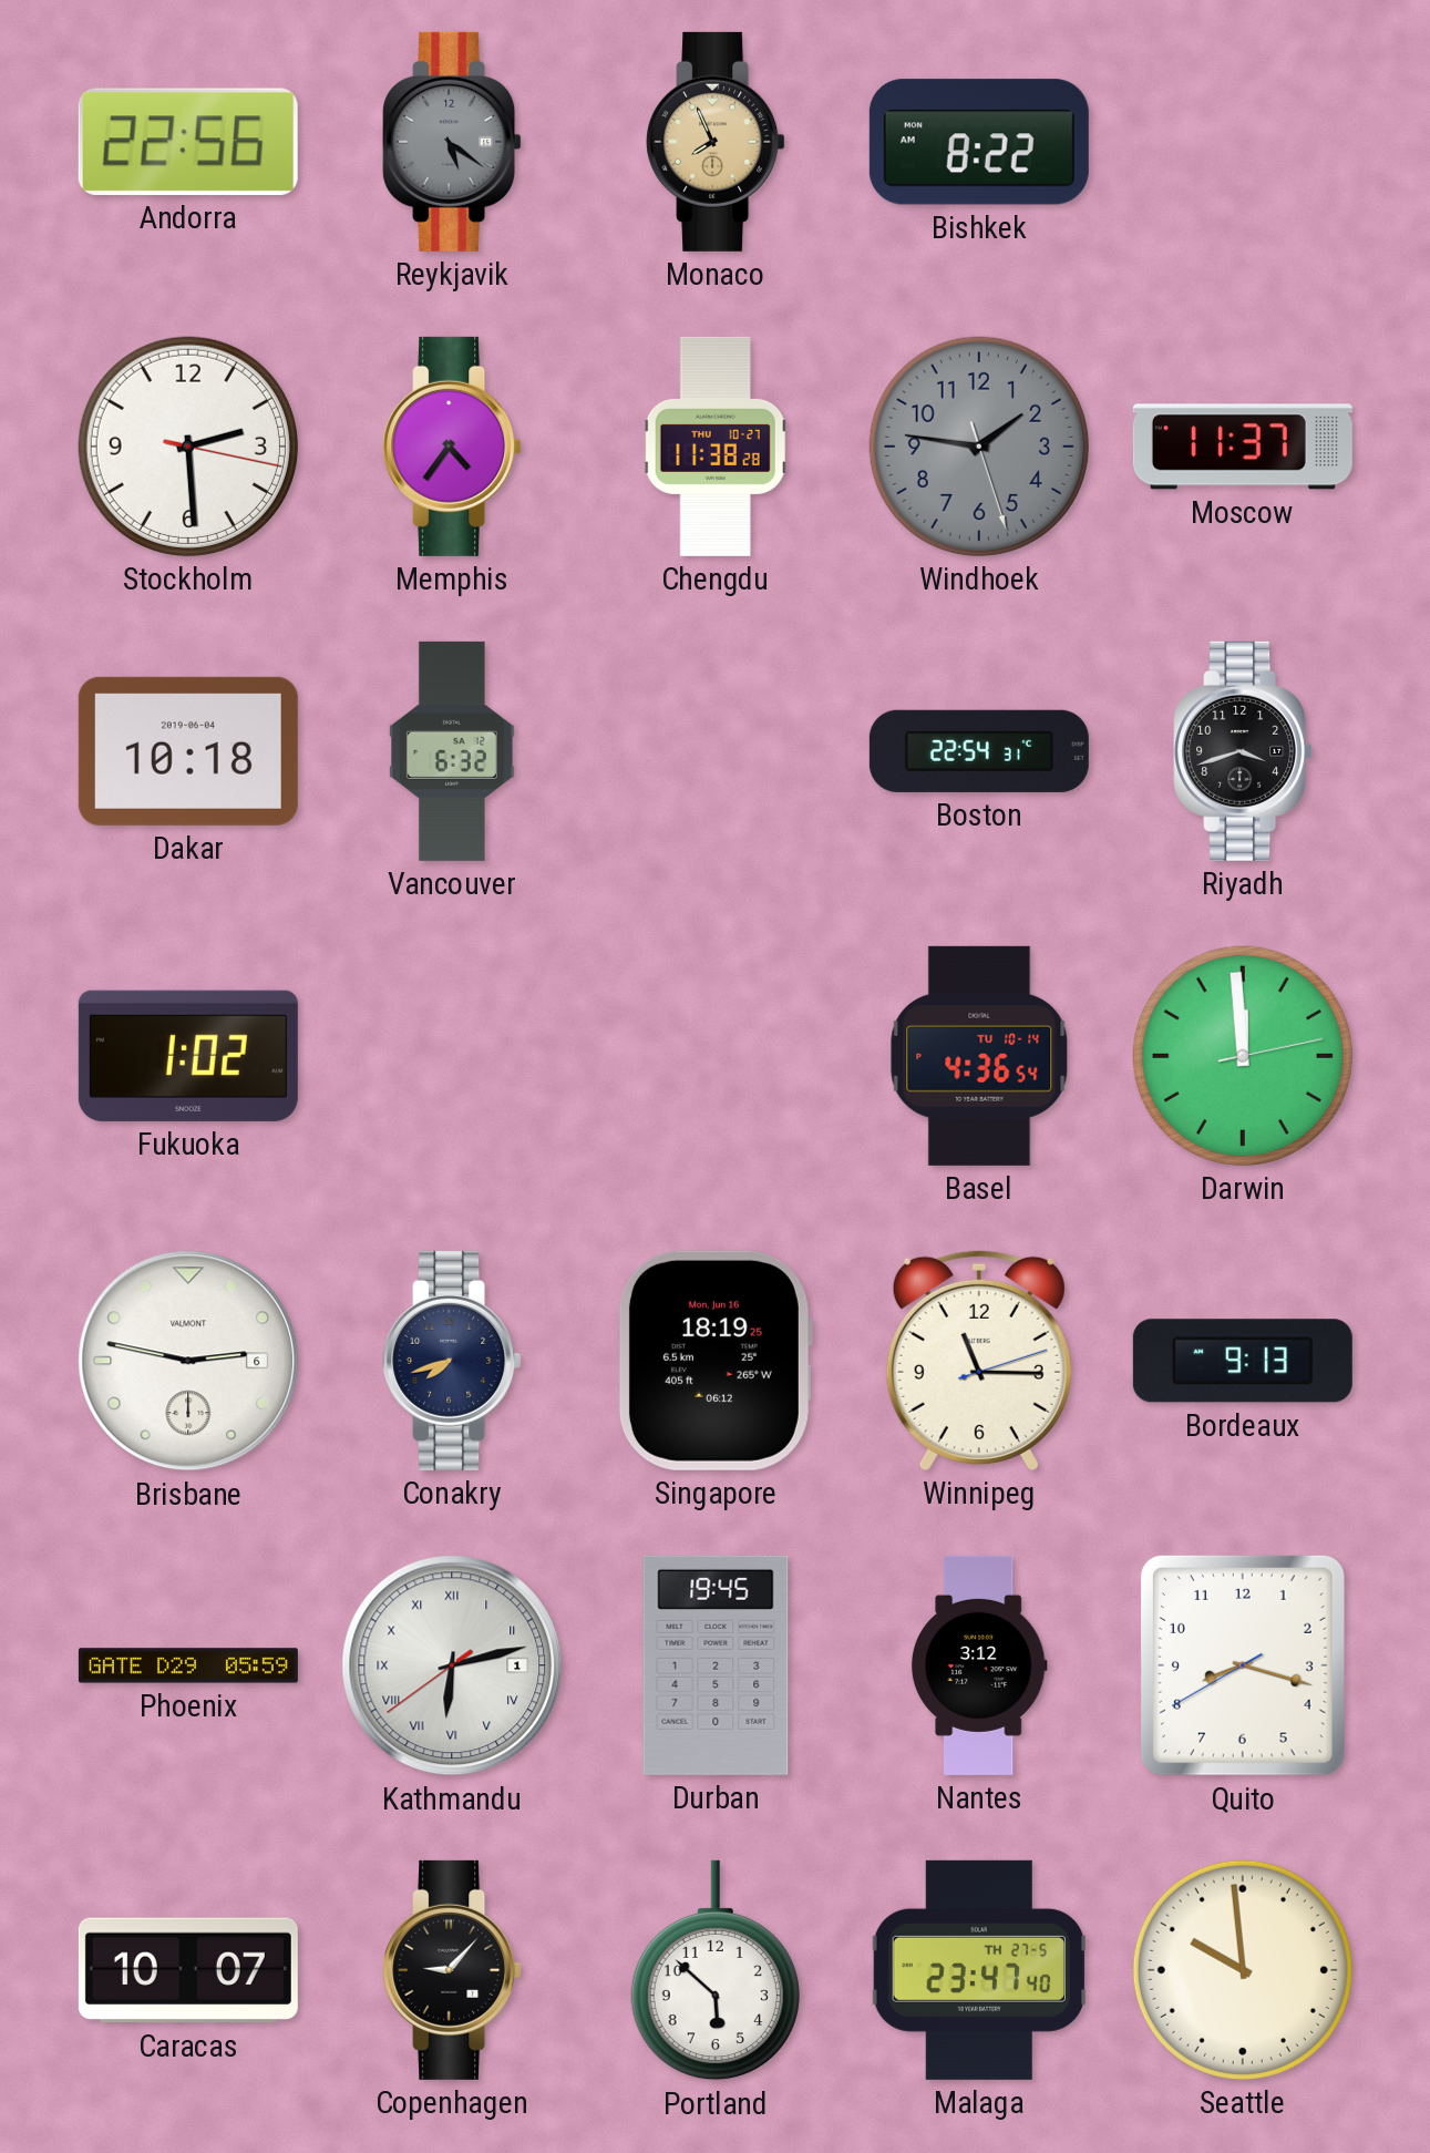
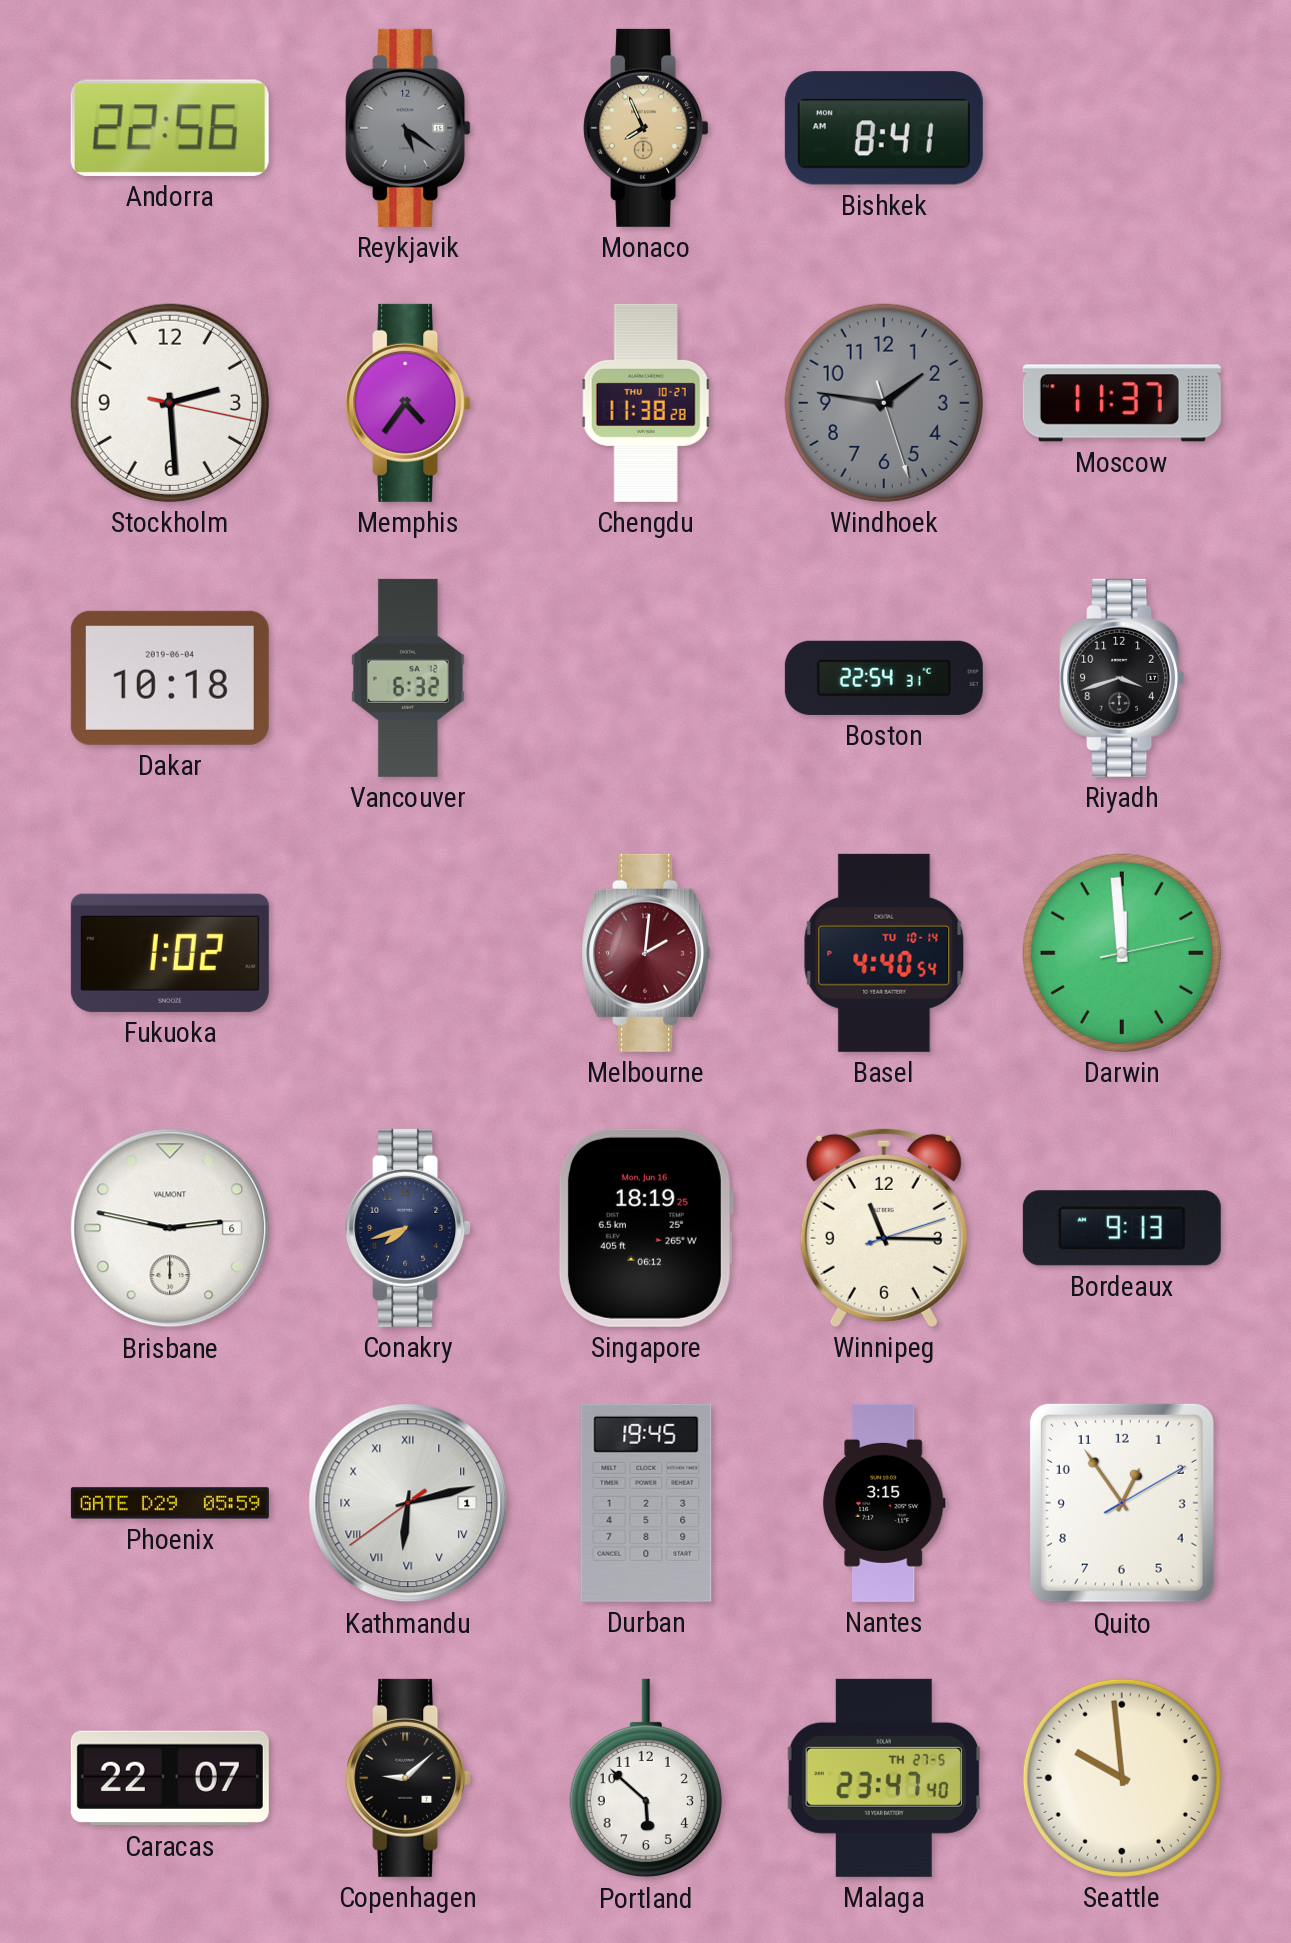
Bishkek: 8:22 -> 8:41 (884, 128)
Melbourne: none -> 2:01 (645, 953)
Basel: 4:36 -> 4:40 (884, 953)
Nantes: 3:12 -> 3:15 (884, 1503)
Quito: 8:17 -> 12:54 (1122, 1503)
Caracas: 10:07 -> 22:07 (170, 1778)
Copenhagen: 9:07 -> 9:08 (408, 1778)
